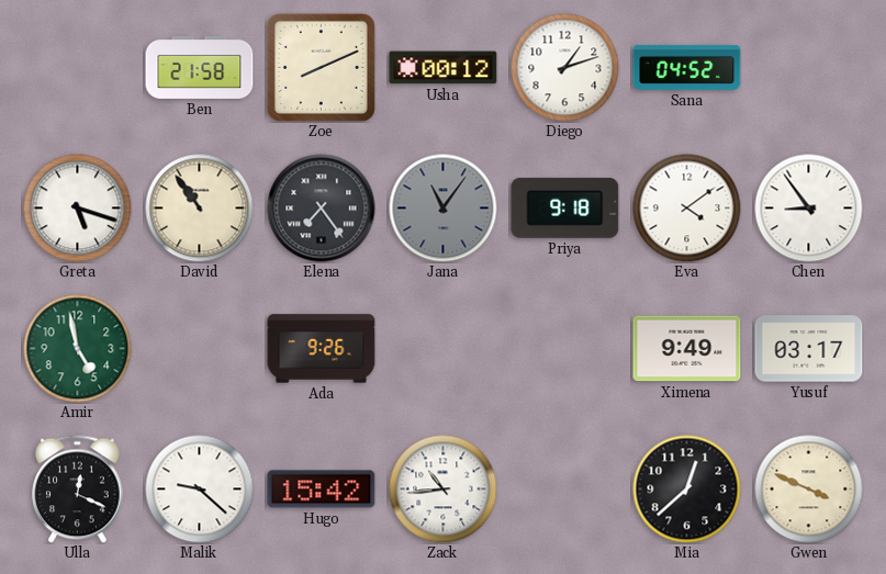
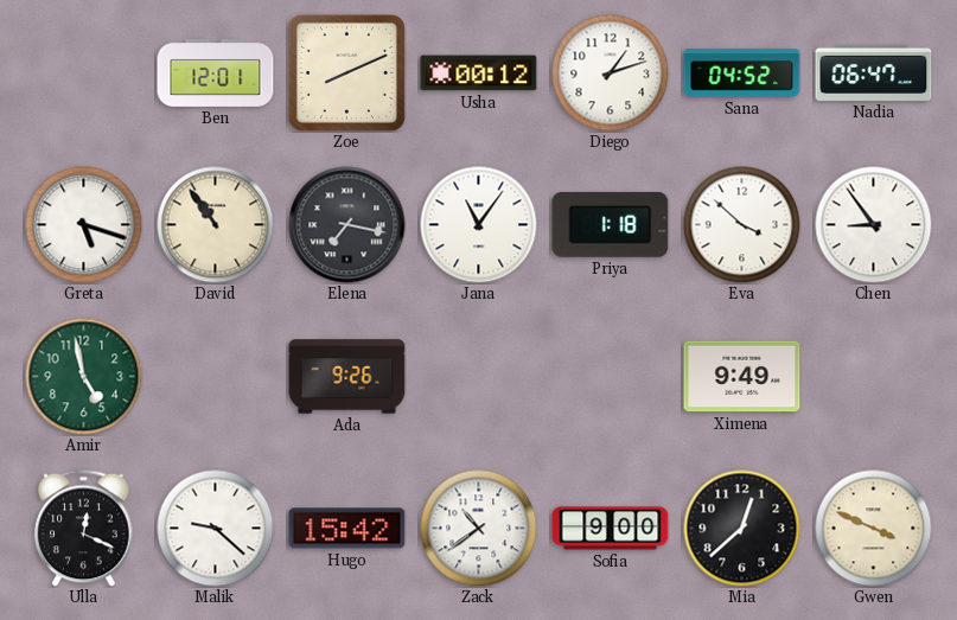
Ben: 21:58 -> 12:01 (216, 72)
Nadia: none -> 06:47 (874, 72)
Elena: 7:24 -> 7:17 (347, 225)
Jana dial: grey -> white (479, 225)
Priya: 9:18 -> 1:18 (611, 224)
Eva: 4:09 -> 3:52 (742, 225)
Yusuf: 03:17 -> none (809, 349)
Zack: 10:44 -> 10:39 (479, 529)
Sofia: none -> 9:00 (611, 529)
